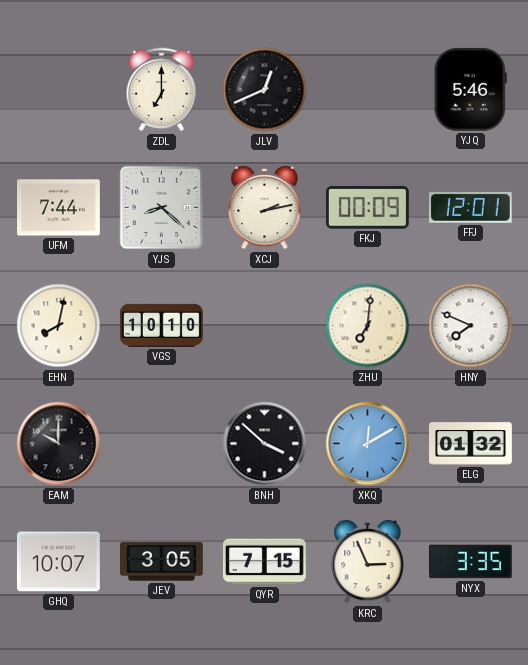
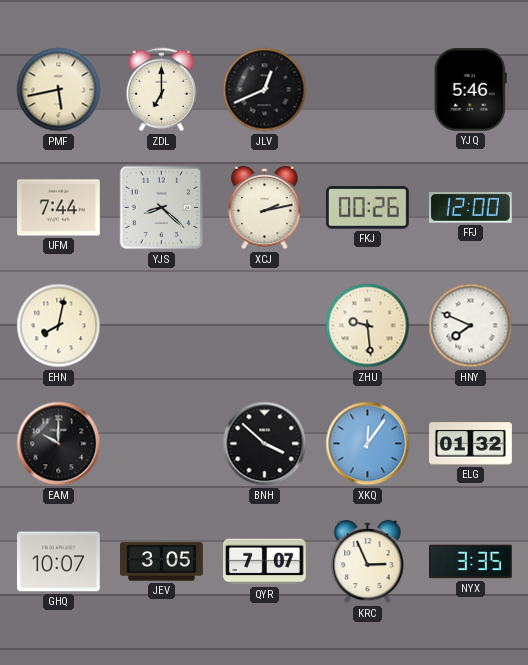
PMF: none -> 5:43 (59, 90)
FKJ: 00:09 -> 00:26 (367, 208)
FFJ: 12:01 -> 12:00 (470, 207)
VGS: 10:10 -> none (162, 325)
ZHU: 7:01 -> 9:29 (368, 326)
XKQ: 12:10 -> 12:06 (368, 444)
QYR: 7:15 -> 7:07 (265, 562)
